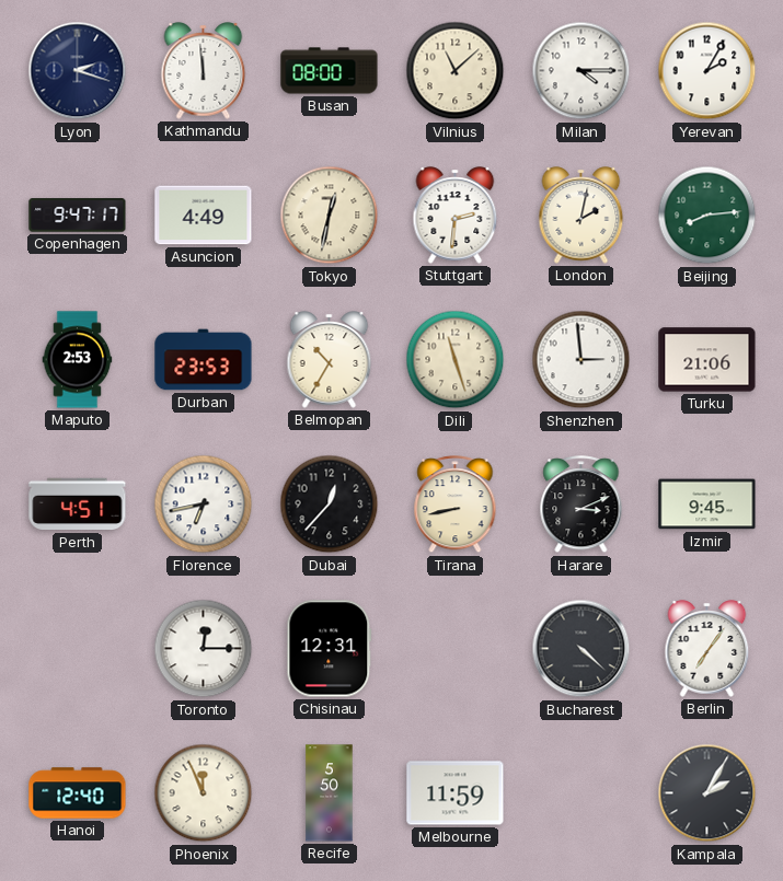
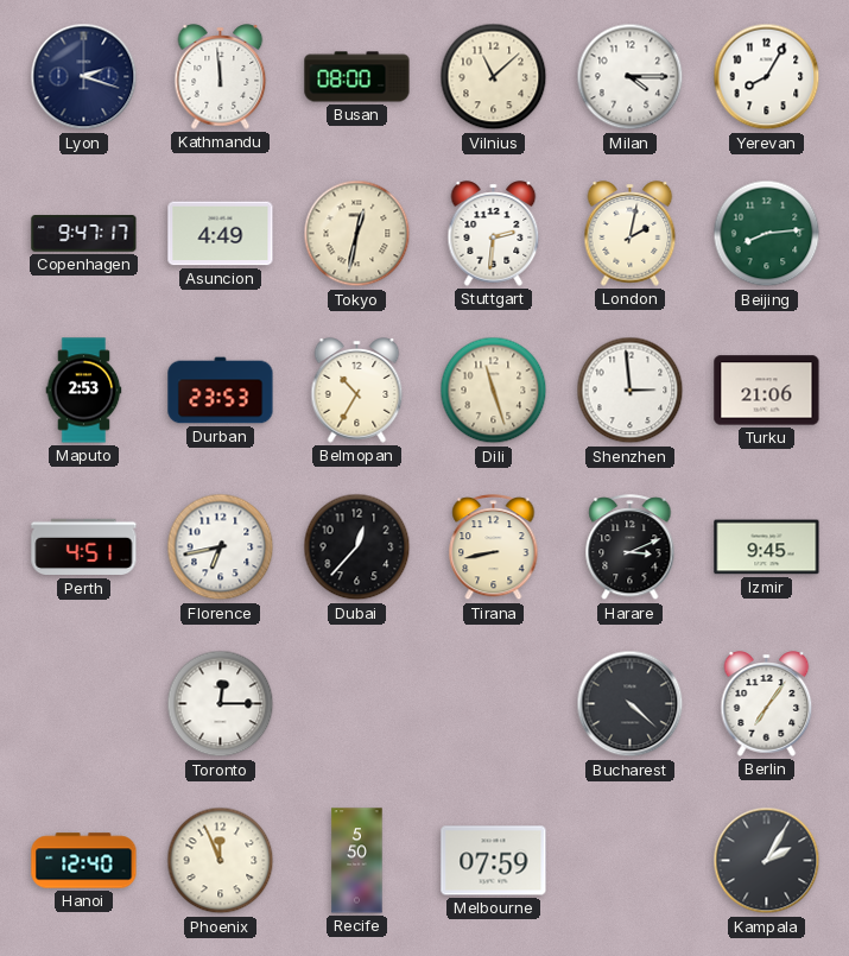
Yerevan: 2:05 -> 8:05 (767, 77)
Chisinau: 12:31 -> none (330, 649)
Melbourne: 11:59 -> 07:59 (494, 861)
